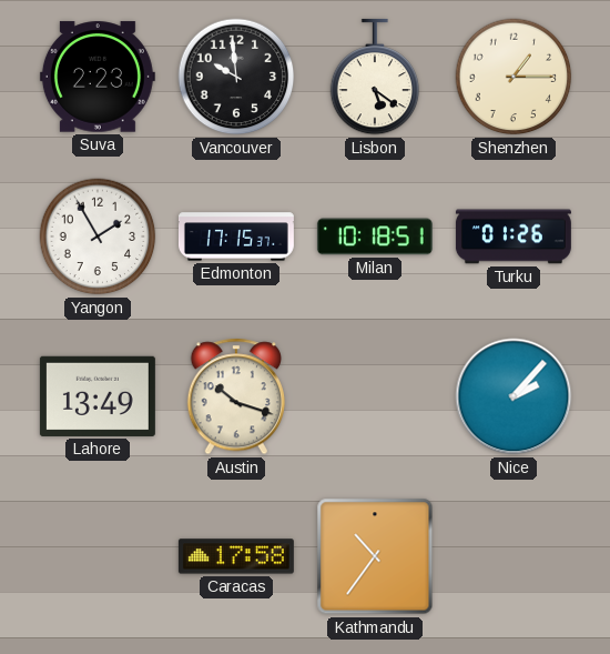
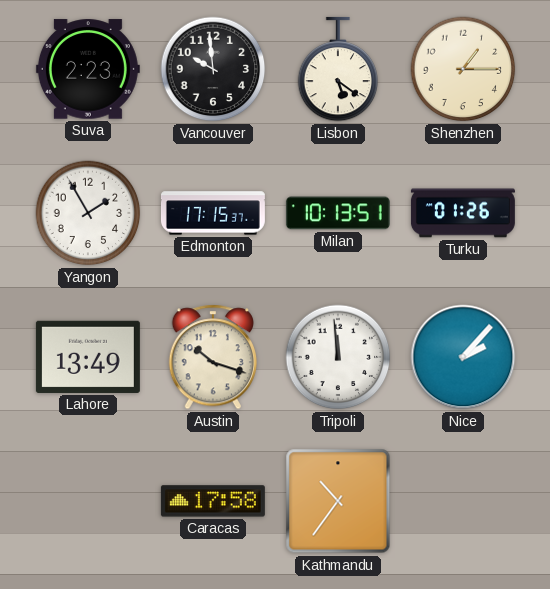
Milan: 10:18 -> 10:13 (338, 213)
Tripoli: none -> 11:59 (338, 357)
